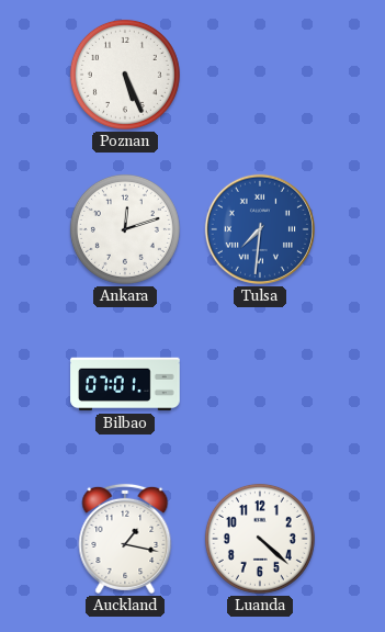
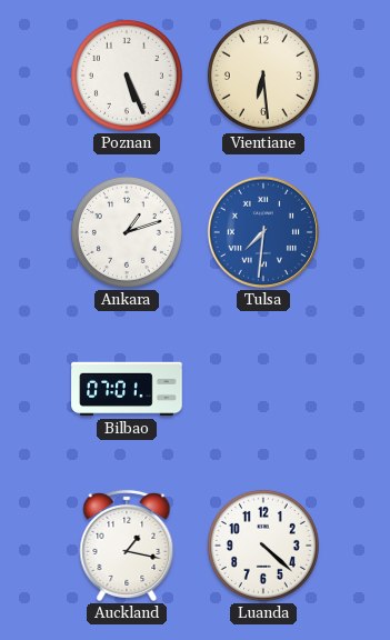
Vientiane: none -> 6:29 (263, 76)
Ankara: 12:12 -> 1:12 (127, 232)
